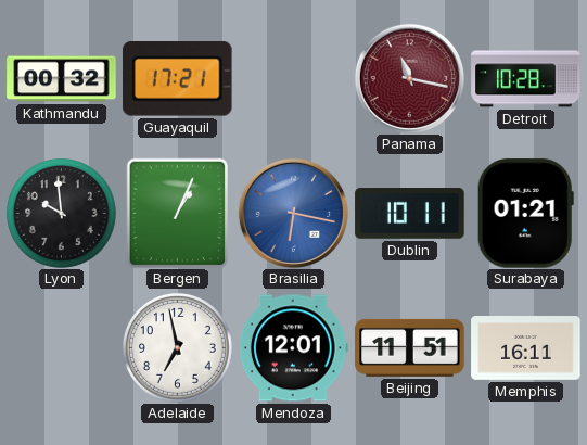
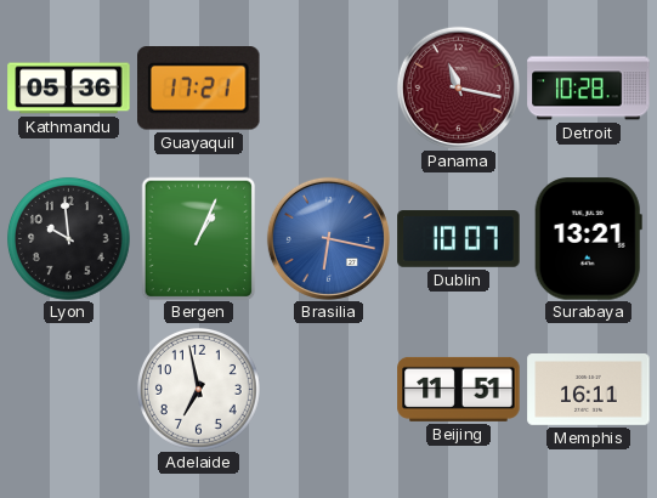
Kathmandu: 00:32 -> 05:36 (69, 89)
Dublin: 10:11 -> 10:07 (459, 239)
Surabaya: 01:21 -> 13:21 (588, 239)
Mendoza: 12:01 -> none (293, 348)
